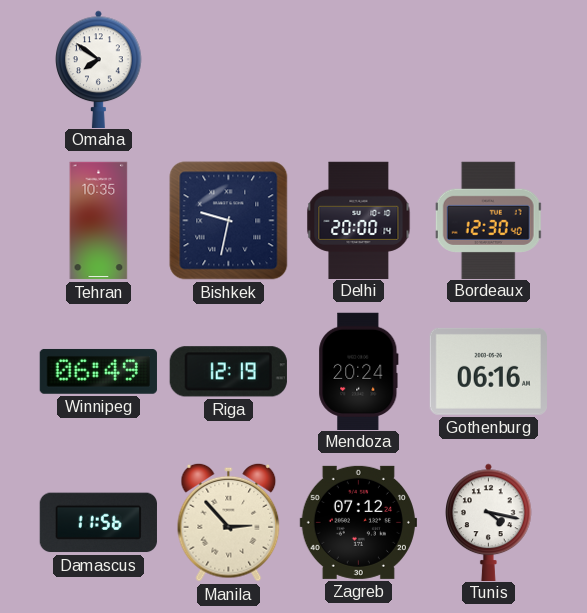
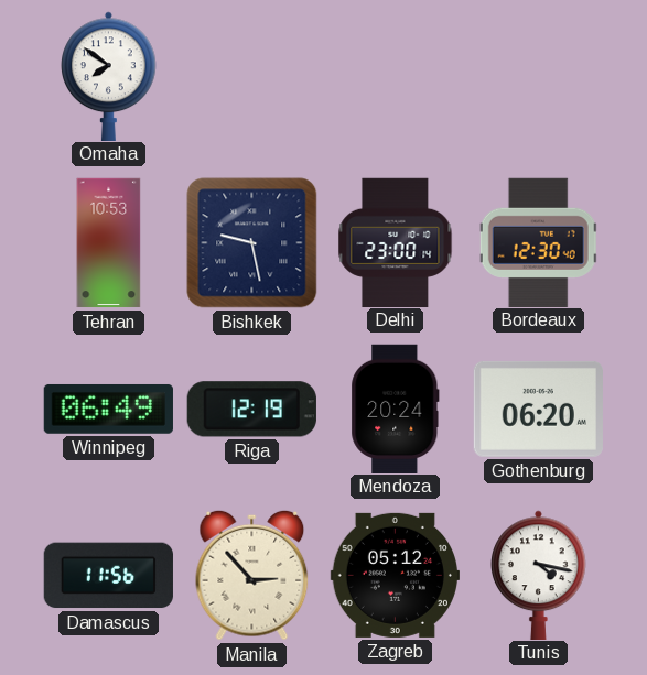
Tehran: 10:35 -> 10:53 (109, 243)
Bishkek: 9:32 -> 9:28 (252, 243)
Delhi: 20:00 -> 23:00 (396, 242)
Gothenburg: 06:16 -> 06:20 (538, 409)
Zagreb: 07:12 -> 05:12 (395, 575)
